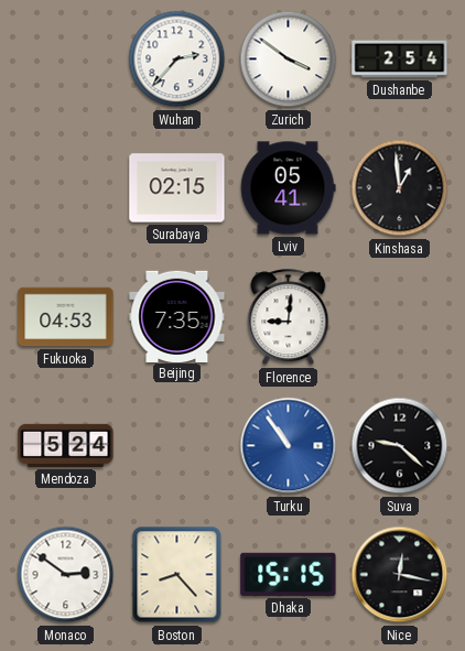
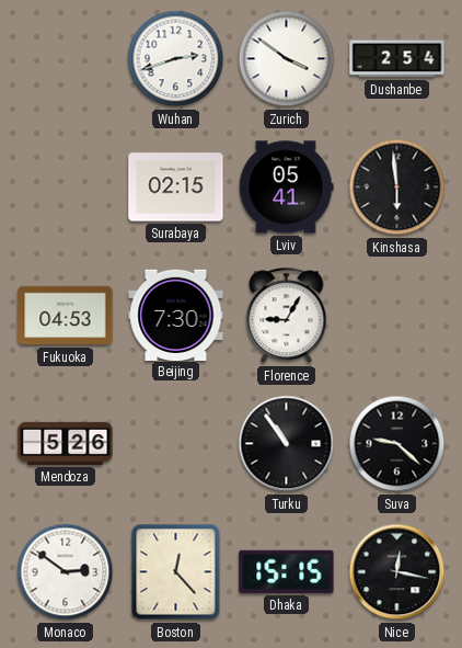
Wuhan: 2:37 -> 2:42 (176, 59)
Kinshasa: 12:59 -> 5:59 (397, 187)
Beijing: 7:35 -> 7:30 (176, 315)
Florence: 9:01 -> 9:05 (287, 316)
Mendoza: 5:24 -> 5:26 (66, 443)
Turku dial: blue -> black (287, 444)
Boston: 8:23 -> 12:23 (176, 572)
